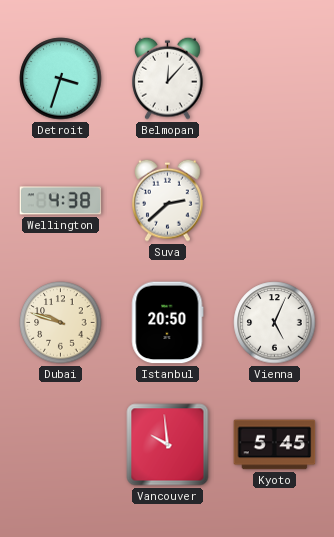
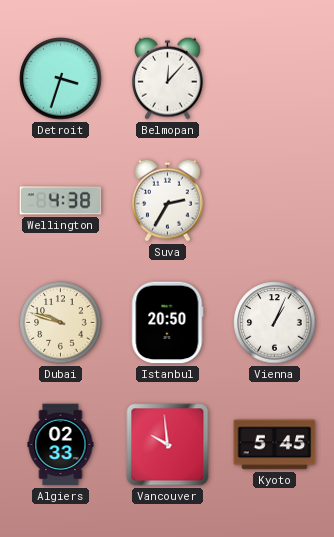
Suva: 2:38 -> 2:35 (168, 200)
Vienna: 5:04 -> 1:04 (275, 323)
Algiers: none -> 02:33 (61, 445)
